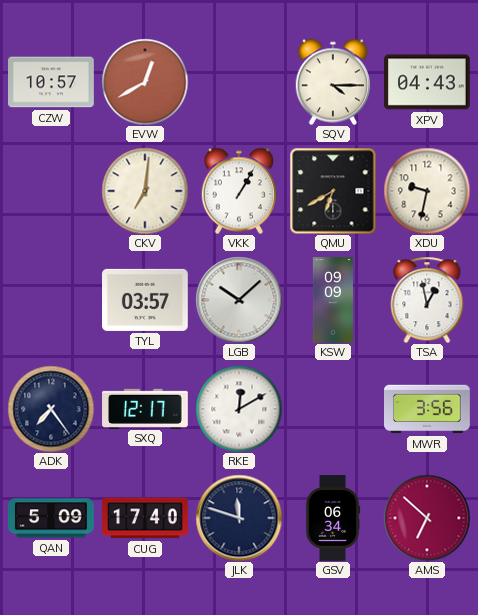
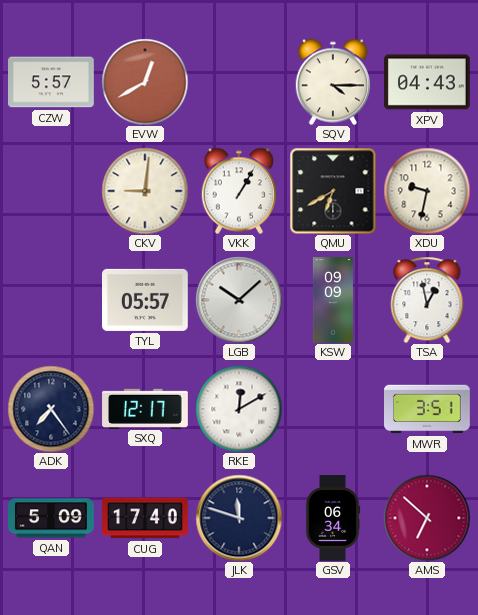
CZW: 10:57 -> 5:57 (52, 82)
CKV: 7:01 -> 9:01 (145, 191)
TYL: 03:57 -> 05:57 (146, 300)
MWR: 3:56 -> 3:51 (428, 409)
